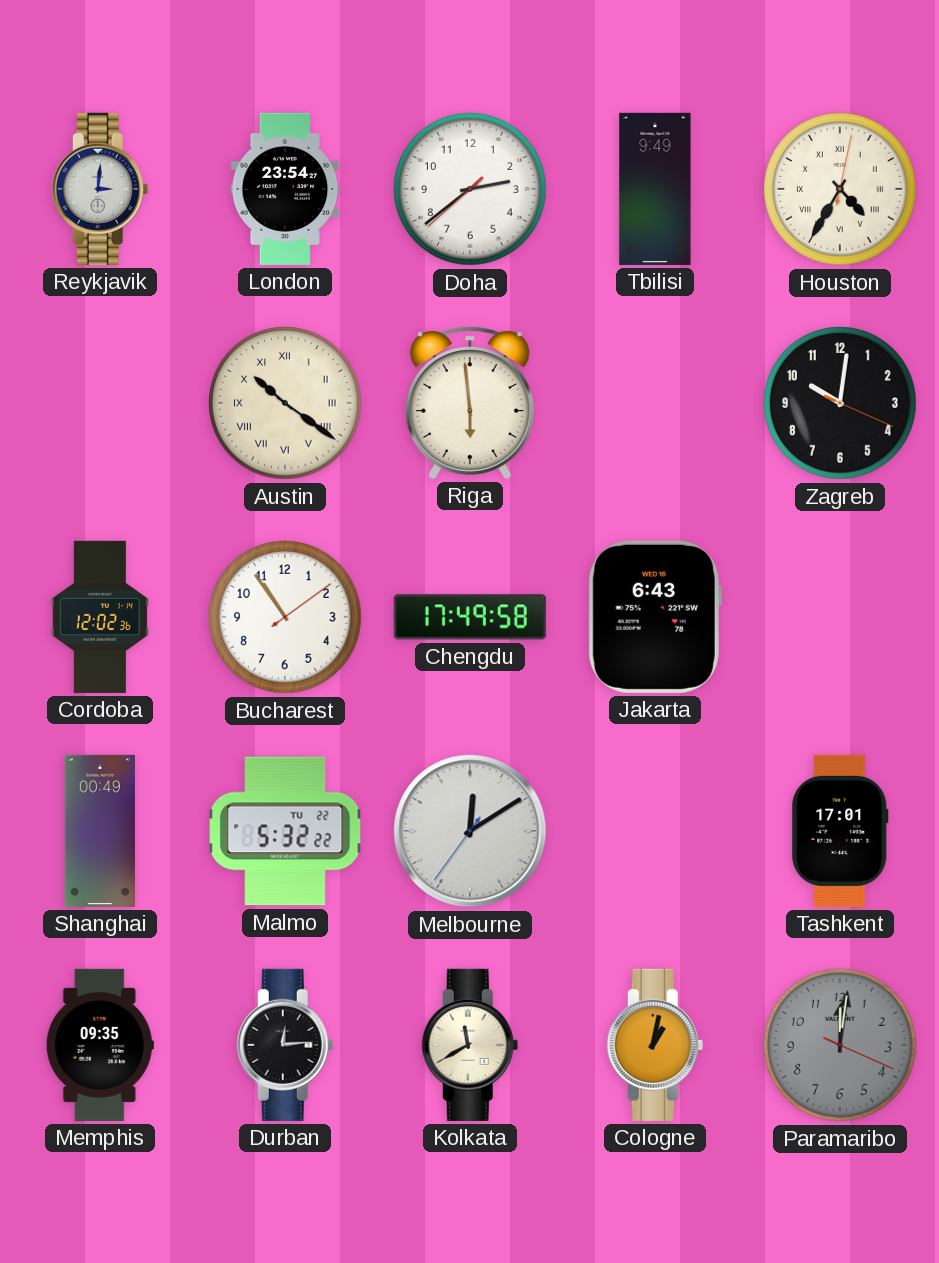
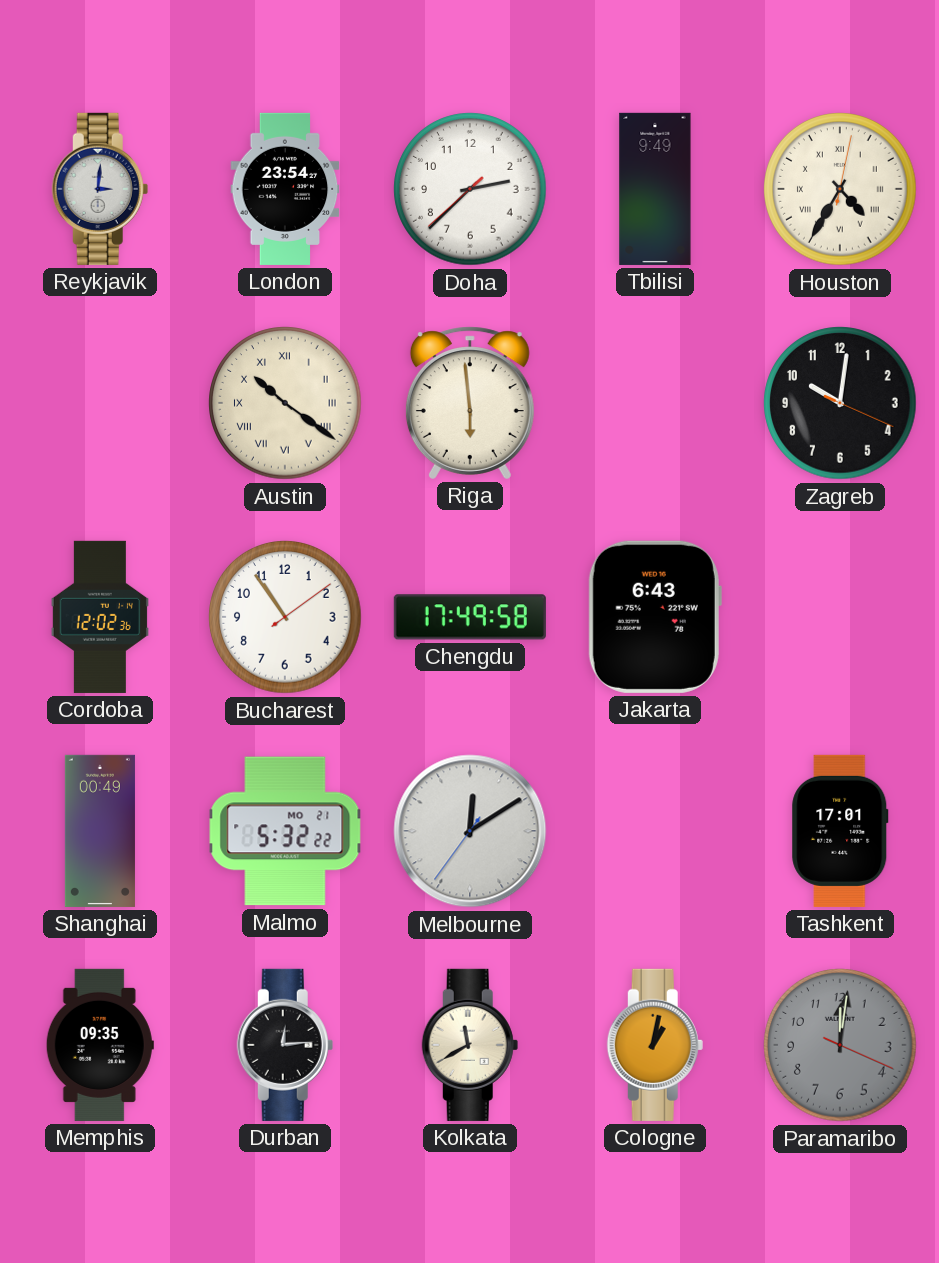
Doha: 2:38 -> 2:37 (470, 189)
Malmo date: TU 22 -> MO 21 (285, 831)
